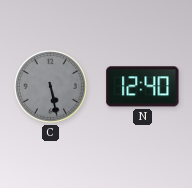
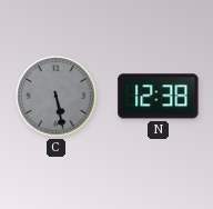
N: 12:40 -> 12:38 (159, 97)
